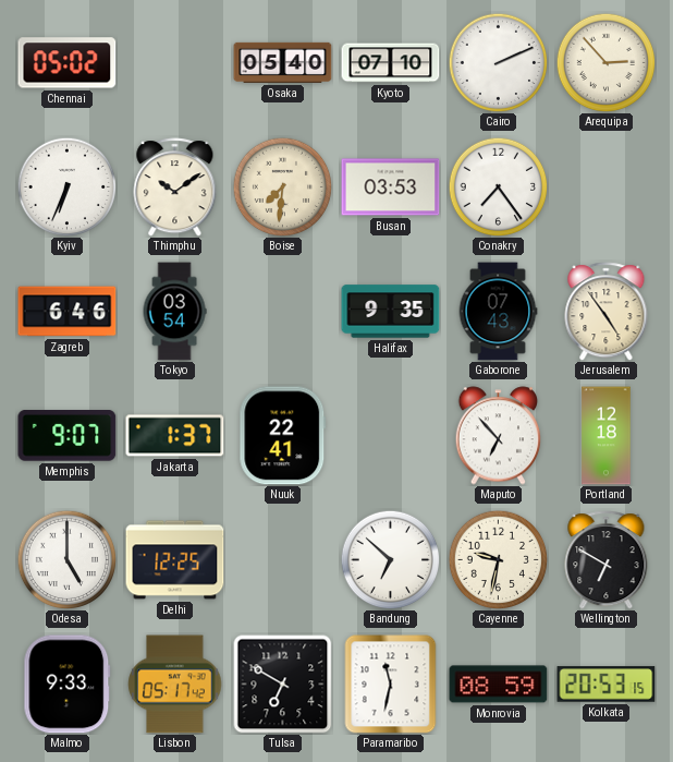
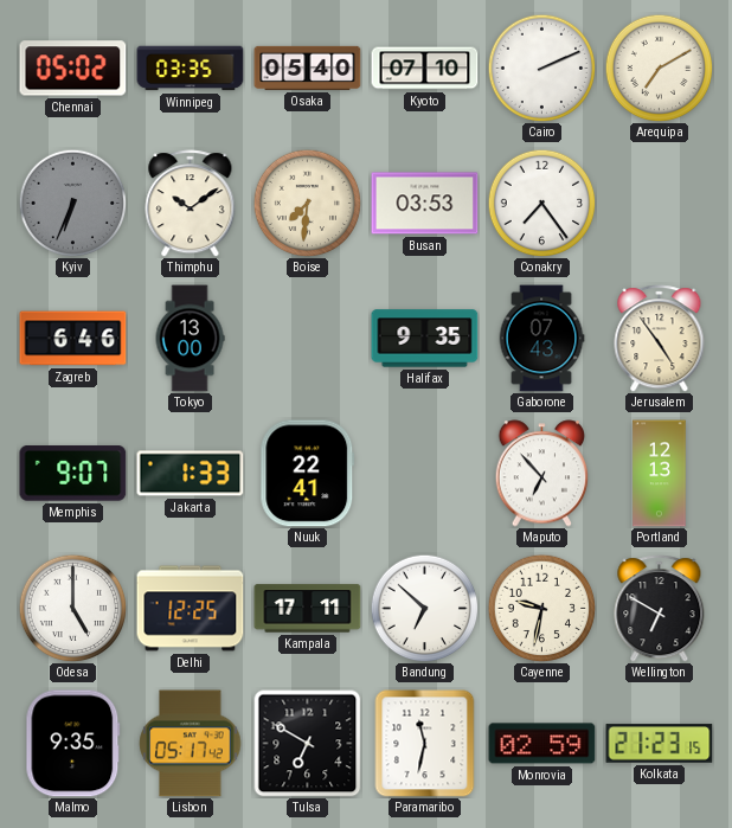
Winnipeg: none -> 03:35 (191, 69)
Arequipa: 2:53 -> 7:10 (659, 68)
Kyiv dial: white -> grey (72, 203)
Tokyo: 03:54 -> 13:00 (190, 339)
Jakarta: 1:37 -> 1:33 (191, 474)
Portland: 12:18 -> 12:13 (660, 474)
Kampala: none -> 17:11 (308, 609)
Malmo: 9:33 -> 9:35 (73, 744)
Monrovia: 08:59 -> 02:59 (542, 744)
Kolkata: 20:53 -> 21:23 (660, 744)
